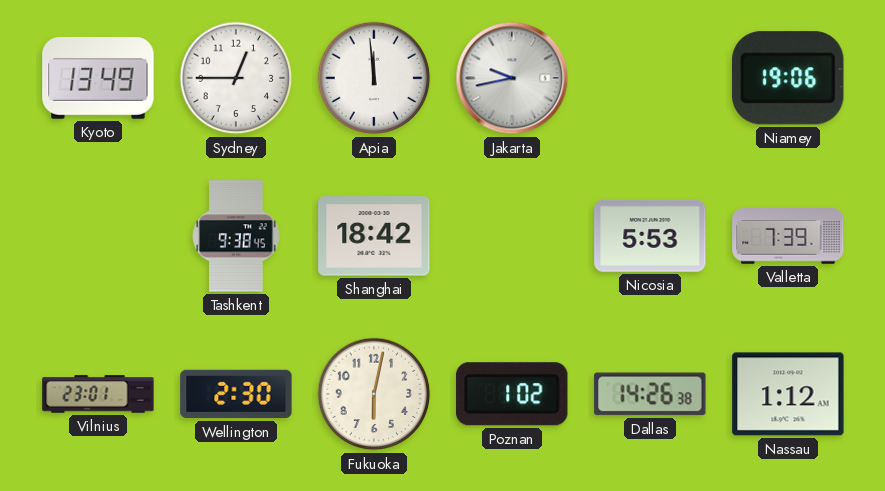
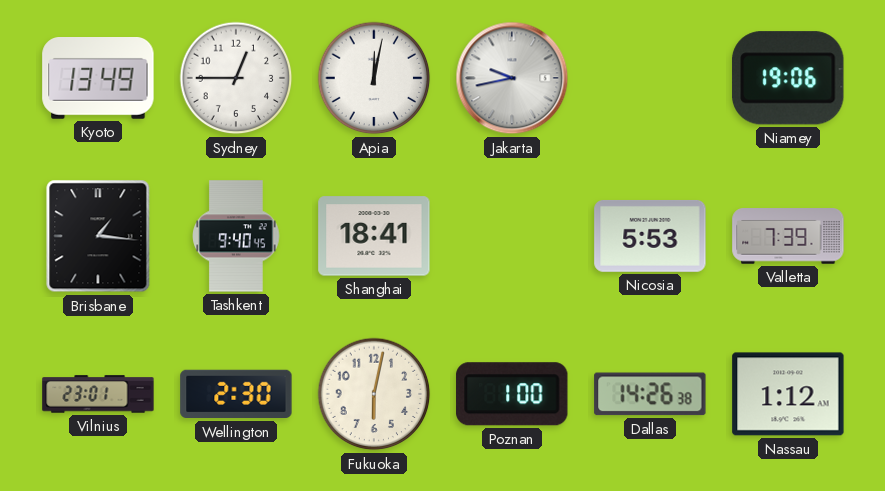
Apia: 11:59 -> 12:02 (374, 78)
Brisbane: none -> 1:16 (98, 236)
Tashkent: 9:38 -> 9:40 (236, 236)
Shanghai: 18:42 -> 18:41 (374, 236)
Poznan: 1:02 -> 1:00 (512, 394)
